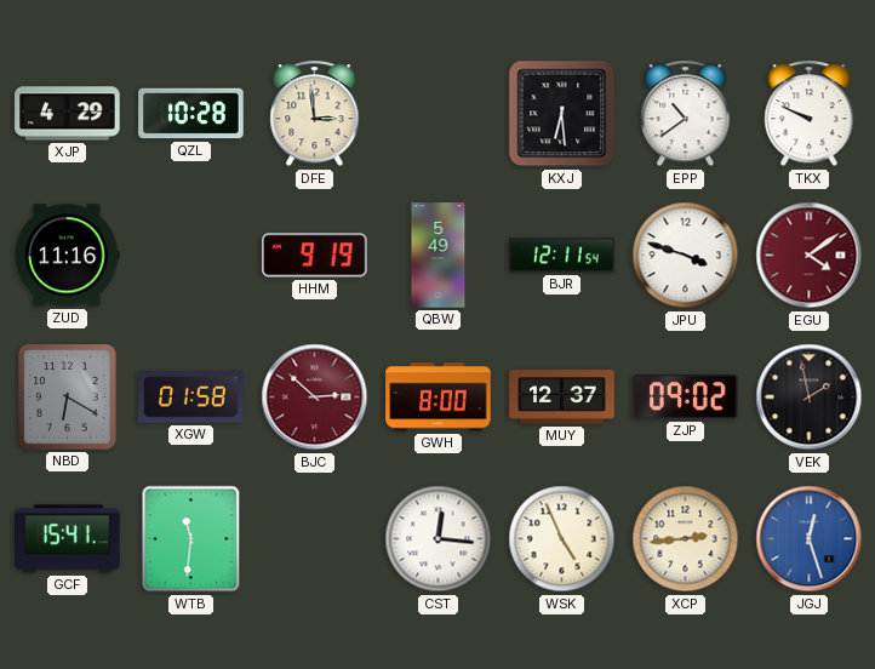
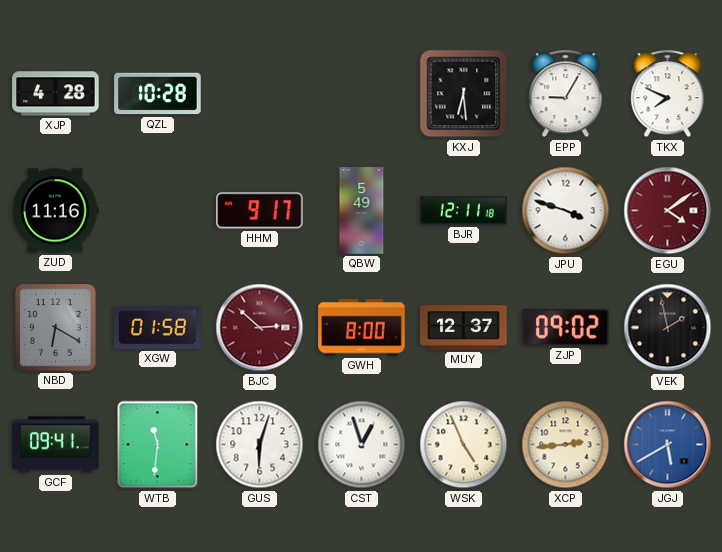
XJP: 4:29 -> 4:28 (56, 94)
DFE: 2:59 -> none (315, 114)
EPP: 10:39 -> 9:05 (566, 94)
TKX: 9:49 -> 7:49 (668, 94)
HHM: 9:19 -> 9:17 (260, 211)
BJR: 12:11:54 -> 12:11:18 (464, 211)
GCF: 15:41 -> 09:41 (56, 445)
GUS: none -> 6:03 (260, 445)
CST: 12:16 -> 12:57 (362, 445)
JGJ: 12:27 -> 5:40 (668, 445)
